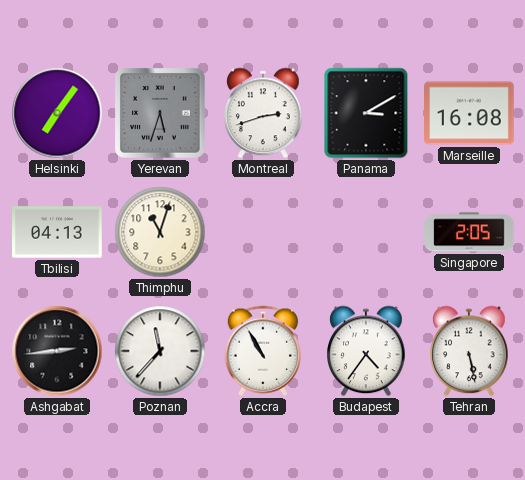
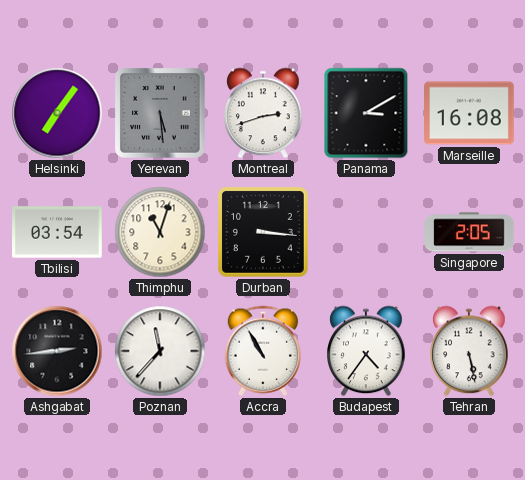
Yerevan: 5:33 -> 5:29 (160, 113)
Tbilisi: 04:13 -> 03:54 (58, 232)
Durban: none -> 3:16 (264, 233)
